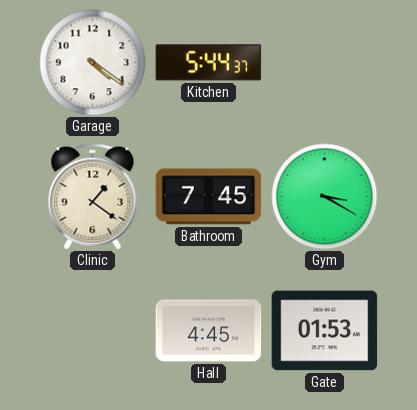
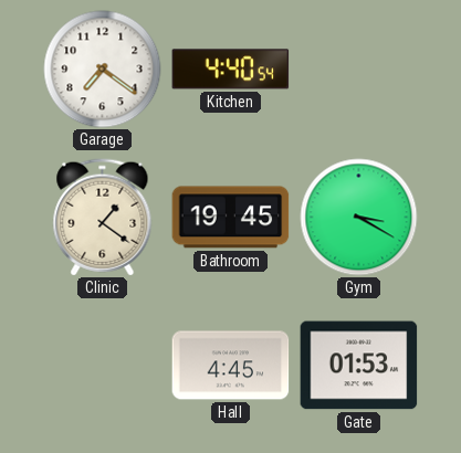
Garage: 4:21 -> 7:21 (103, 70)
Kitchen: 5:44 -> 4:40 (231, 70)
Bathroom: 7:45 -> 19:45 (231, 218)
